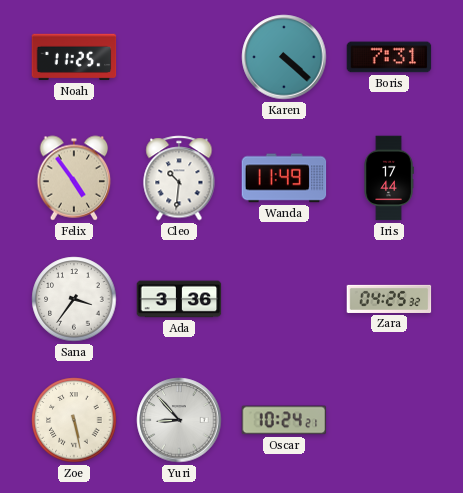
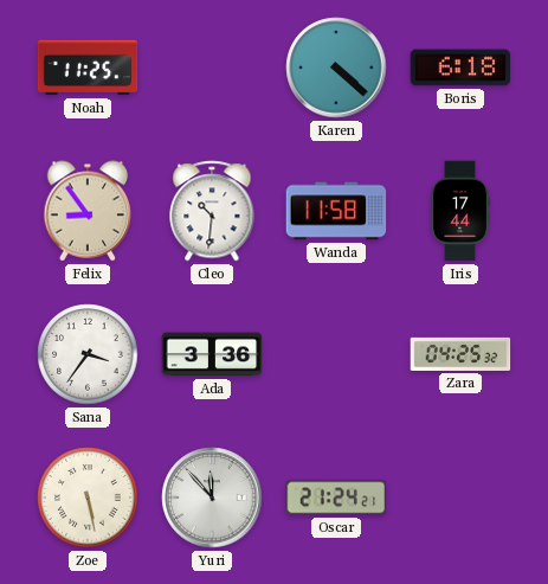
Boris: 7:31 -> 6:18 (460, 68)
Felix: 4:54 -> 8:54 (88, 211)
Wanda: 11:49 -> 11:58 (336, 211)
Yuri: 8:53 -> 11:53 (212, 498)
Oscar: 10:24 -> 21:24 (336, 498)
